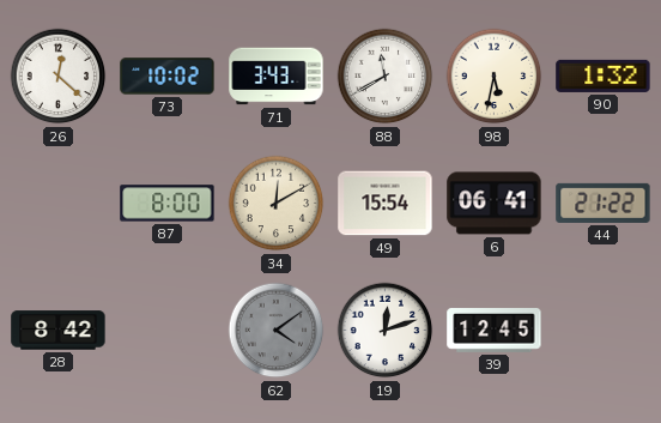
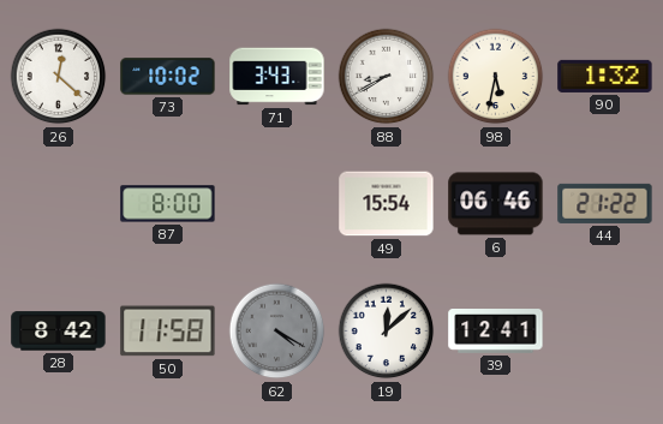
88: 11:40 -> 8:40 (387, 77)
34: 12:10 -> none (277, 204)
6: 06:41 -> 06:46 (496, 204)
50: none -> 11:58 (168, 332)
62: 4:09 -> 4:20 (277, 332)
19: 12:12 -> 12:08 (387, 332)
39: 12:45 -> 12:41 (496, 332)
